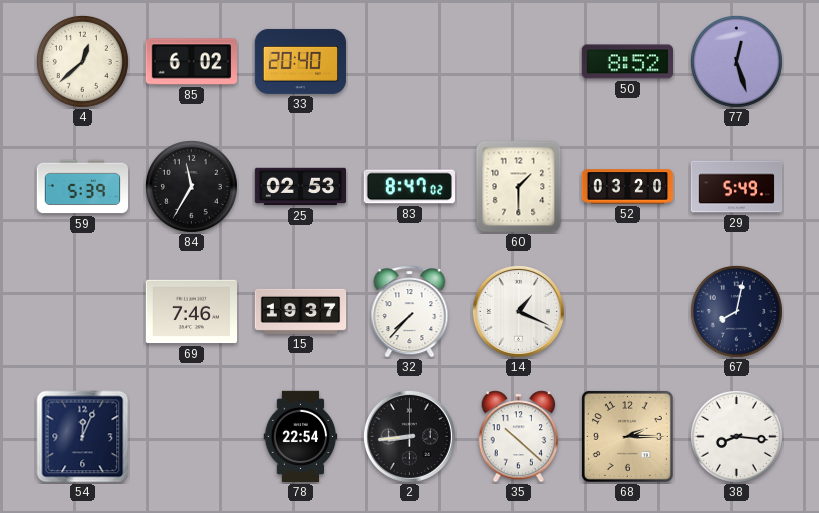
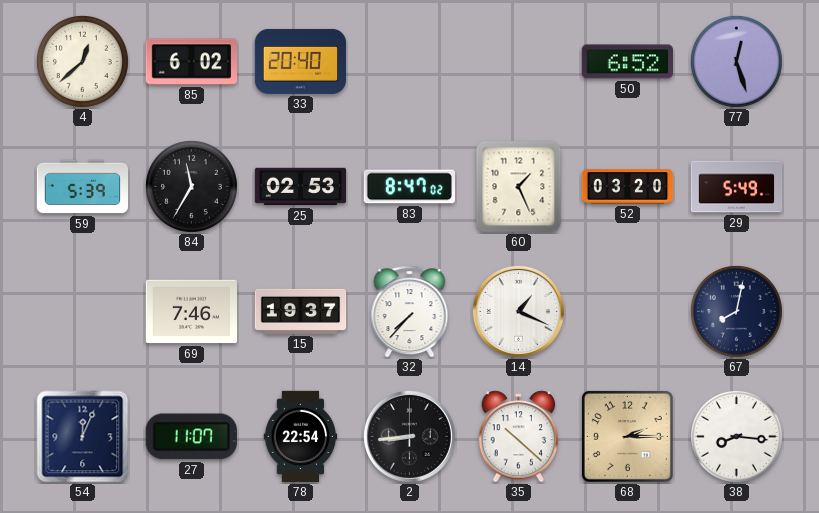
50: 8:52 -> 6:52 (627, 62)
60: 1:30 -> 1:26 (519, 187)
27: none -> 11:07 (191, 437)
